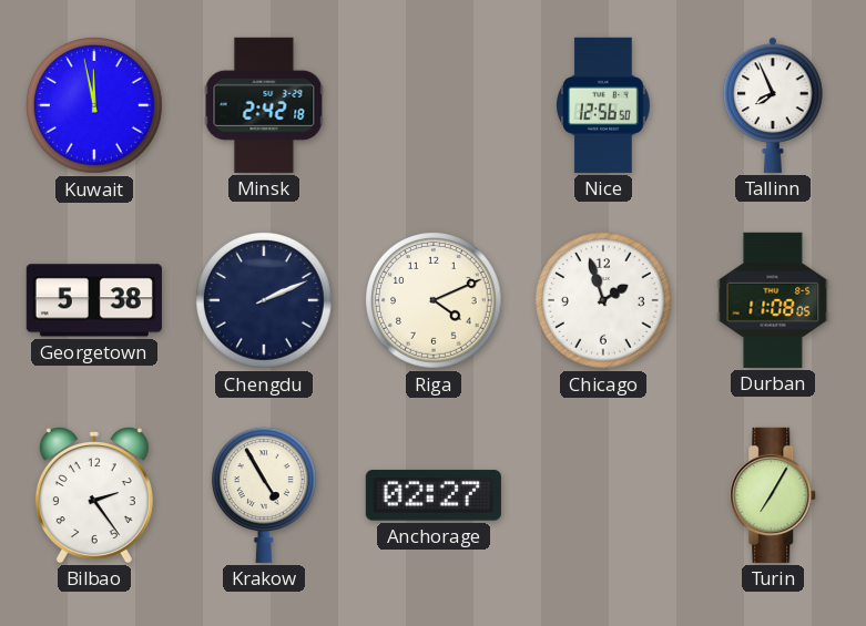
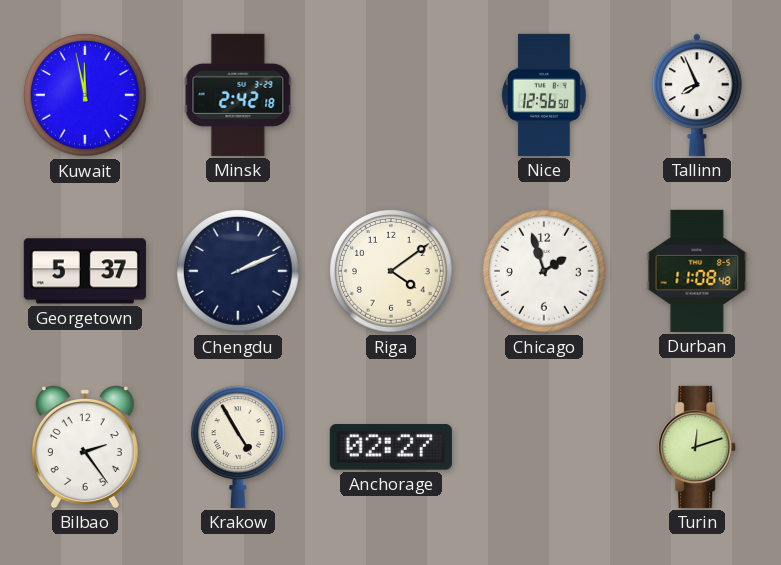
Georgetown: 5:38 -> 5:37 (85, 271)
Riga: 4:11 -> 4:09 (392, 272)
Durban: 11:08:05 -> 11:08:48 (697, 271)
Turin: 7:05 -> 12:12 (698, 447)
